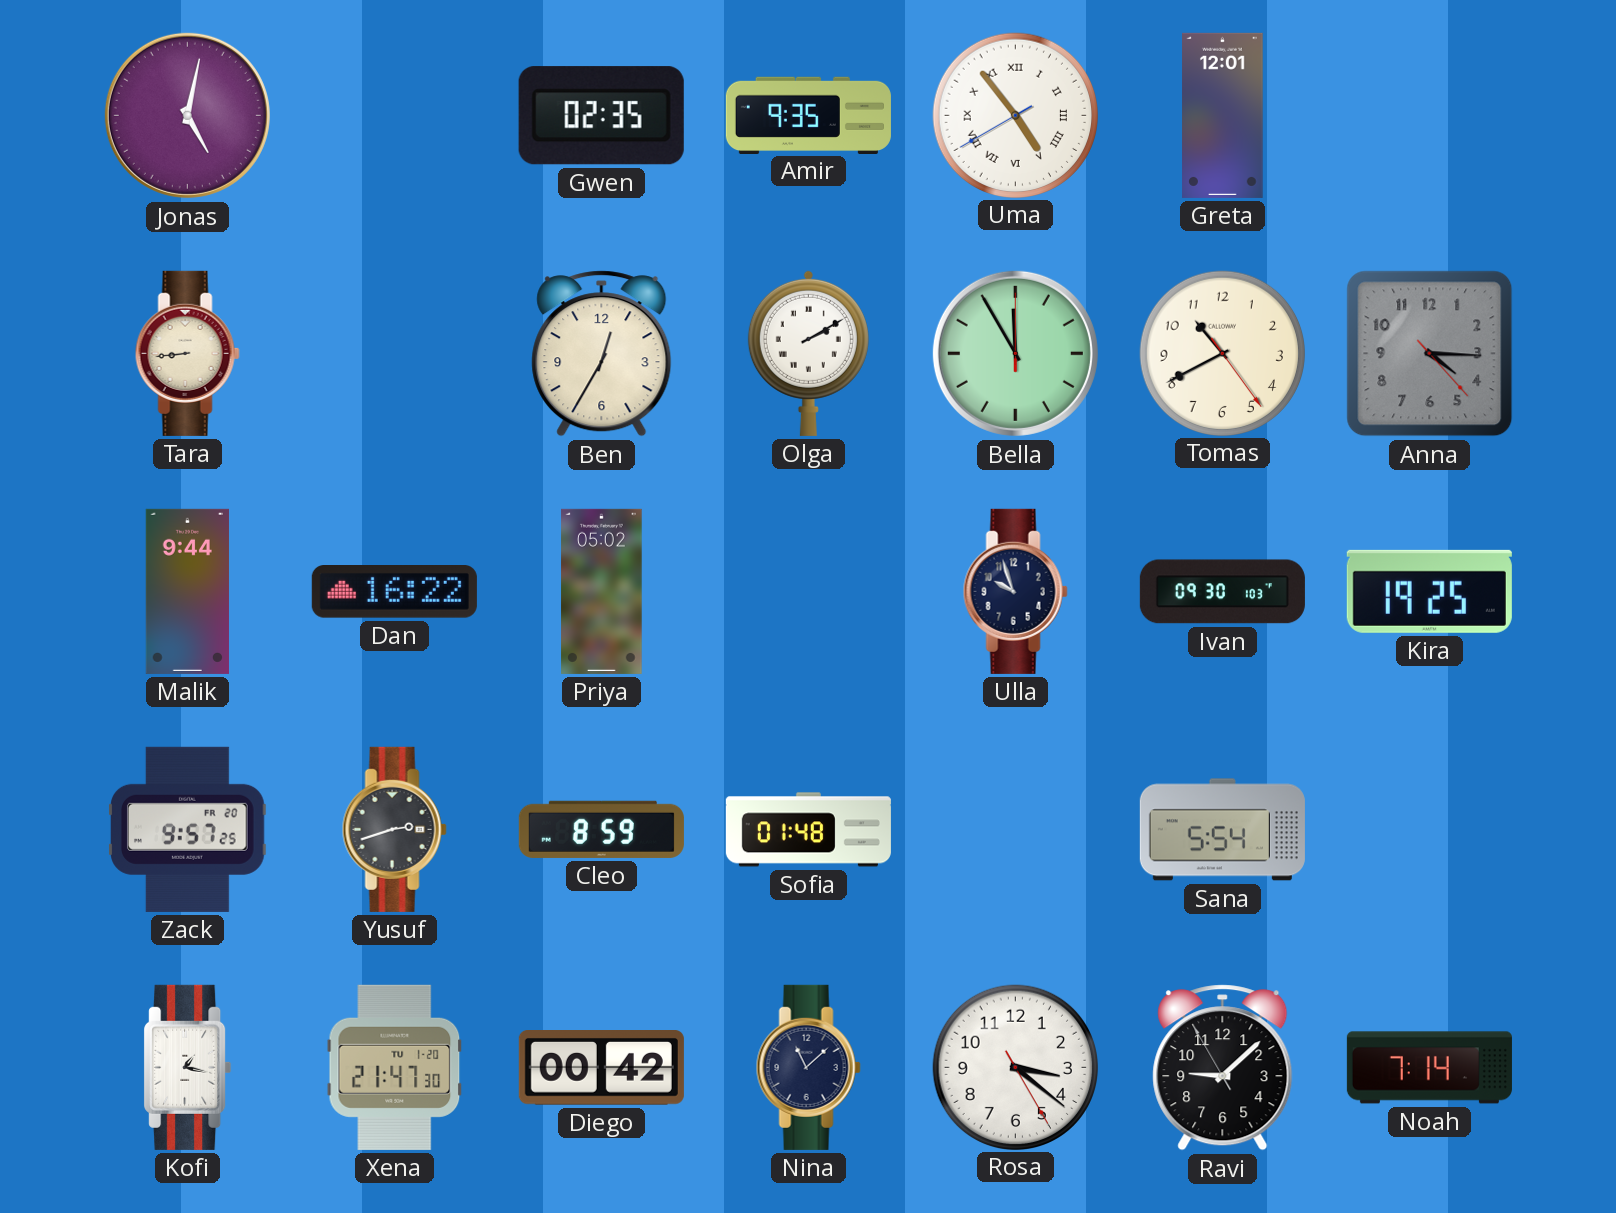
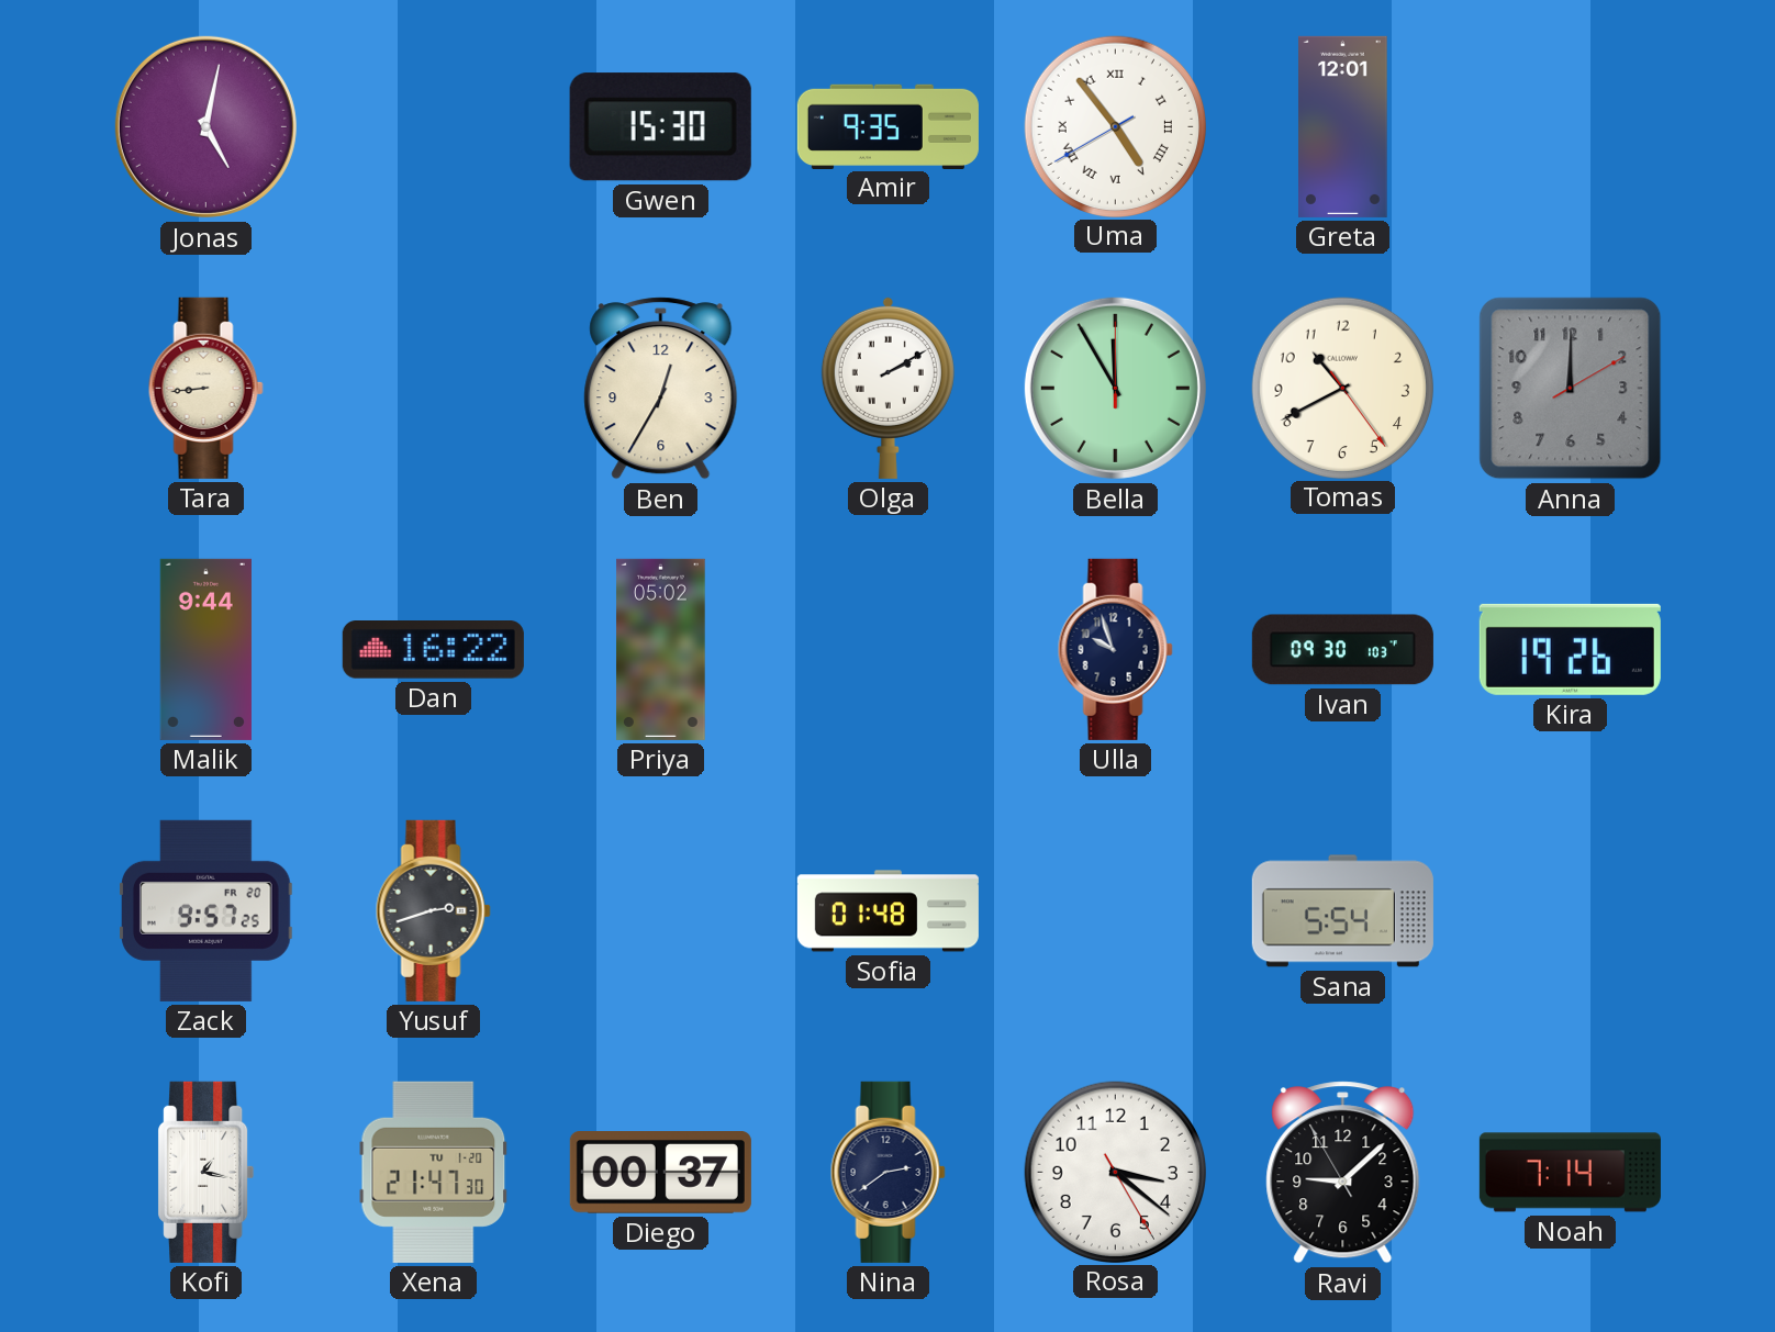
Gwen: 02:35 -> 15:30 (660, 127)
Anna: 4:15 -> 12:00 (1571, 389)
Kira: 19:25 -> 19:26 (1570, 649)
Cleo: 8:59 -> none (601, 829)
Diego: 00:42 -> 00:37 (660, 1173)
Nina: 11:08 -> 2:39 (887, 1172)
